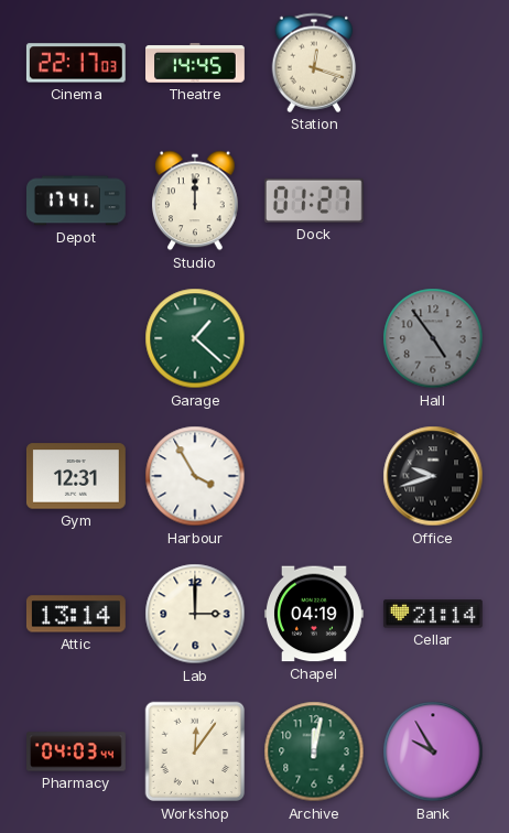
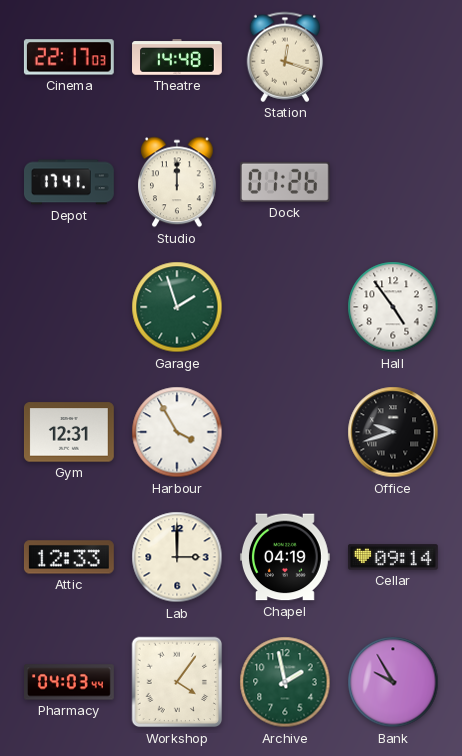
Theatre: 14:45 -> 14:48 (178, 57)
Dock: 01:27 -> 01:26 (285, 182)
Garage: 1:22 -> 1:57 (177, 307)
Hall dial: grey -> white (393, 307)
Attic: 13:14 -> 12:33 (69, 557)
Cellar: 21:14 -> 09:14 (393, 557)
Workshop: 12:06 -> 4:06 (177, 682)
Archive: 12:02 -> 1:58 (285, 682)
